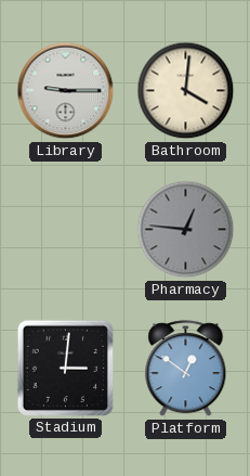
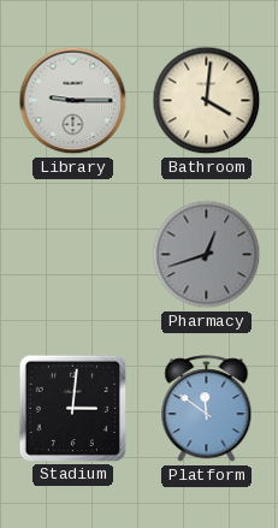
Pharmacy: 12:46 -> 12:42 (207, 255)
Platform: 12:51 -> 11:51 (207, 409)
